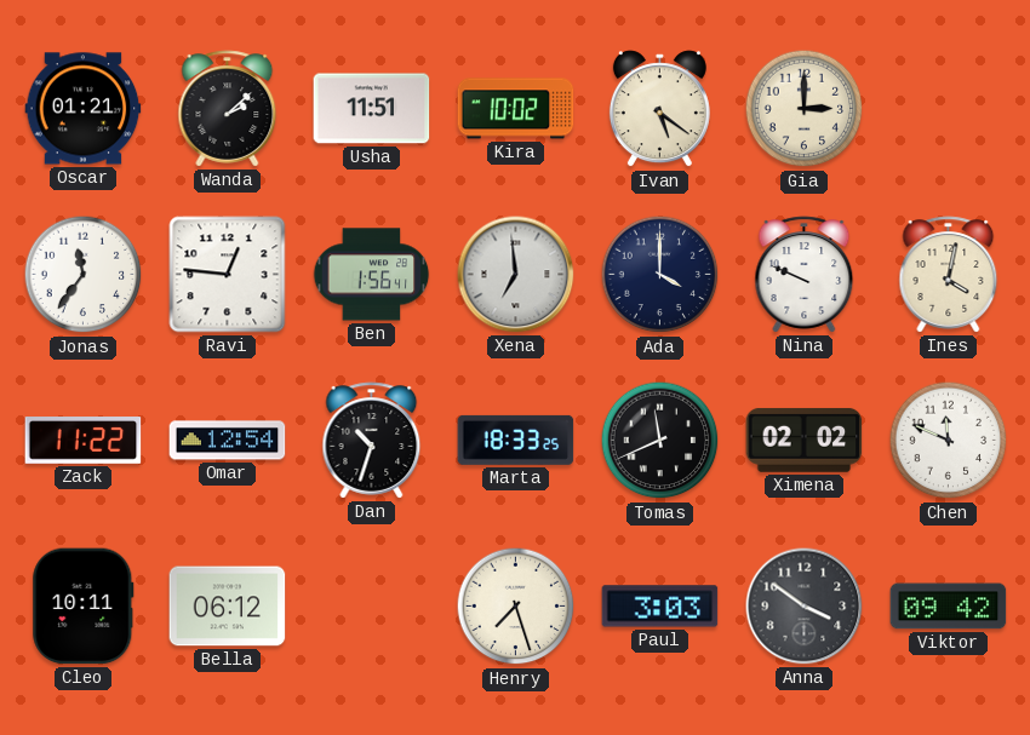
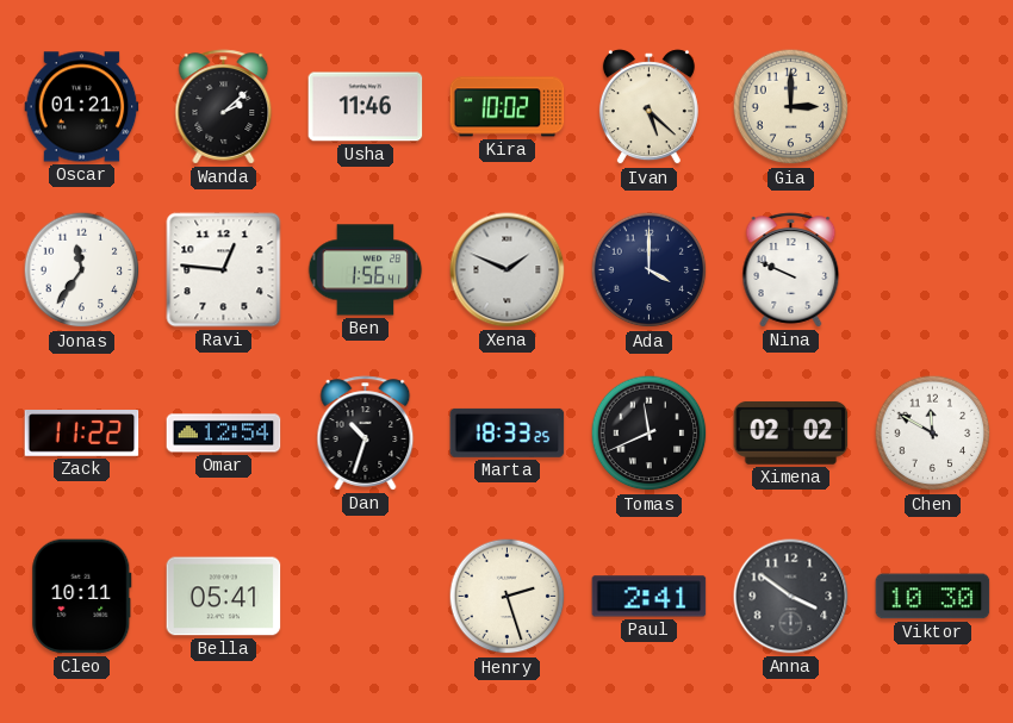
Usha: 11:51 -> 11:46 (366, 107)
Ivan: 5:21 -> 5:22 (648, 107)
Xena: 6:59 -> 1:49 (508, 270)
Ines: 4:02 -> none (949, 275)
Chen: 11:49 -> 11:50 (933, 434)
Bella: 06:12 -> 05:41 (224, 597)
Henry: 7:27 -> 2:27 (508, 597)
Paul: 3:03 -> 2:41 (650, 597)
Viktor: 09:42 -> 10:30 (933, 597)
